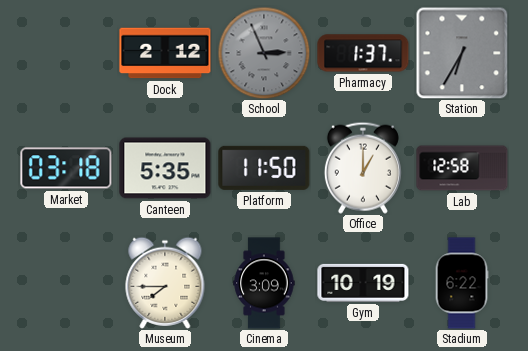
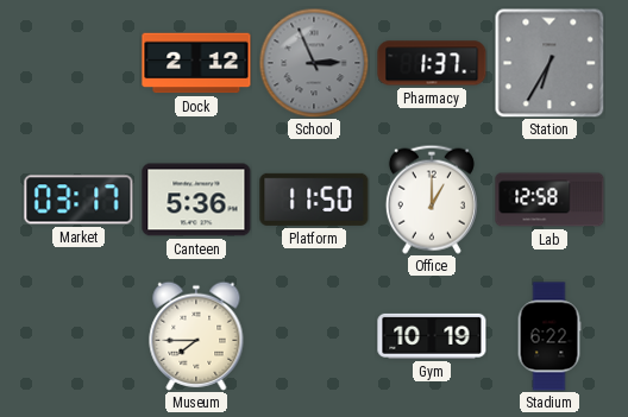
Market: 03:18 -> 03:17 (78, 200)
Canteen: 5:35 -> 5:36 (196, 200)
Cinema: 3:09 -> none (264, 283)
